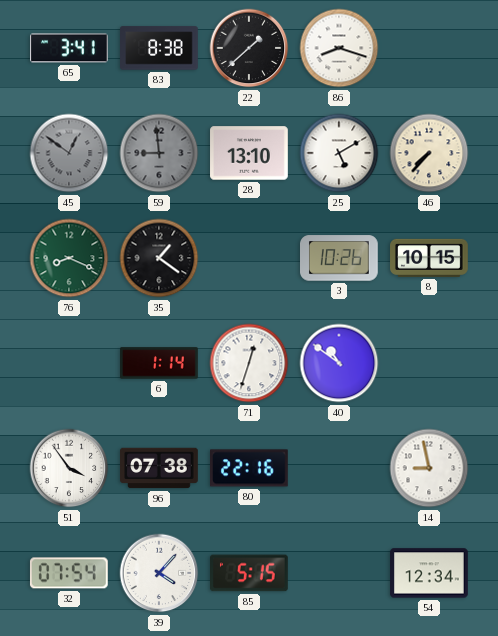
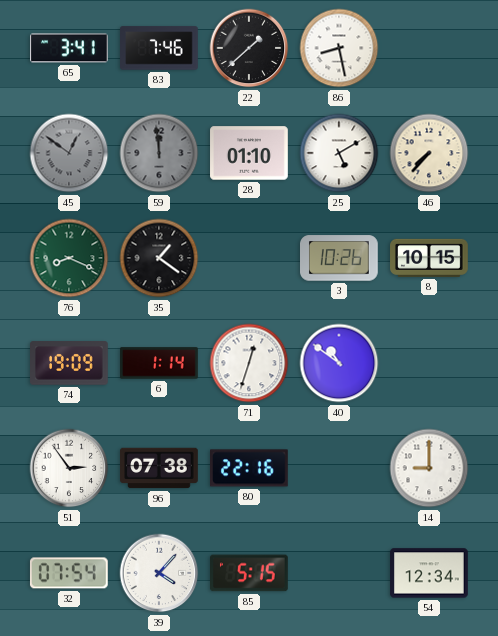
83: 8:38 -> 7:46 (159, 48)
86: 8:18 -> 8:28 (339, 48)
59: 8:59 -> 11:59 (159, 153)
28: 13:10 -> 01:10 (249, 153)
74: none -> 19:09 (70, 363)
51: 3:54 -> 2:54 (69, 468)
14: 8:58 -> 9:00 (429, 468)
